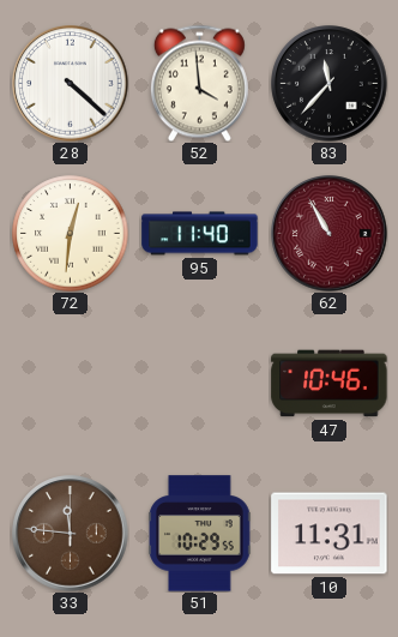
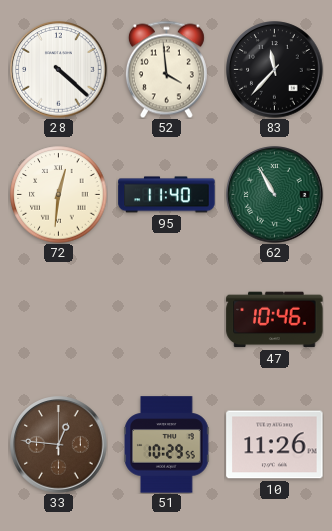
62 dial: burgundy -> green (275, 195)
33: 11:46 -> 12:46 (59, 445)
10: 11:31 -> 11:26 (275, 445)
